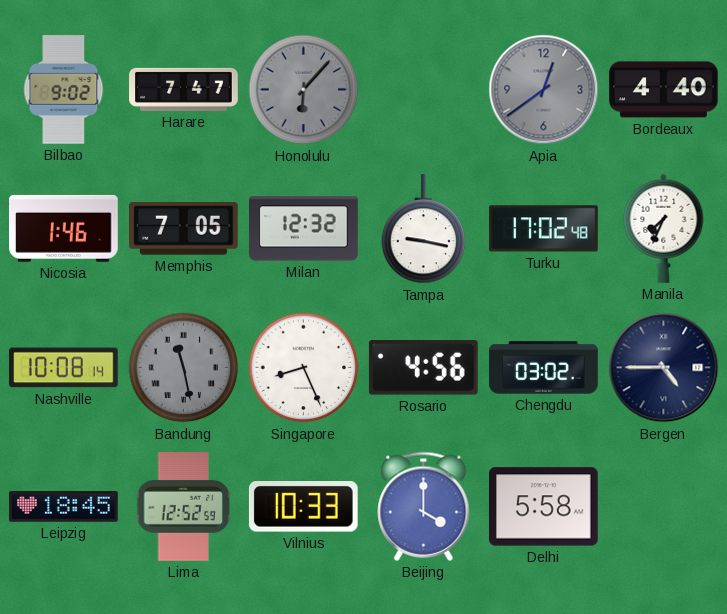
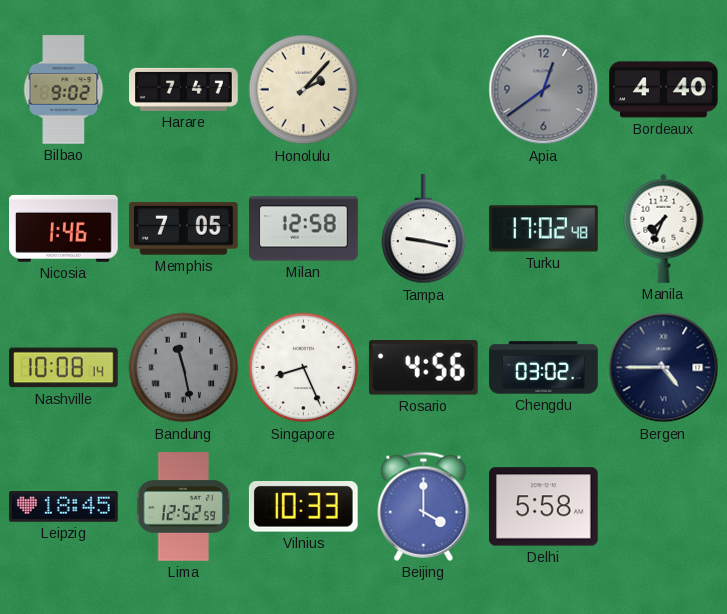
Honolulu: 6:07 -> 2:07 (304, 90)
Honolulu dial: grey -> cream (304, 90)
Milan: 12:32 -> 12:58 (304, 229)
